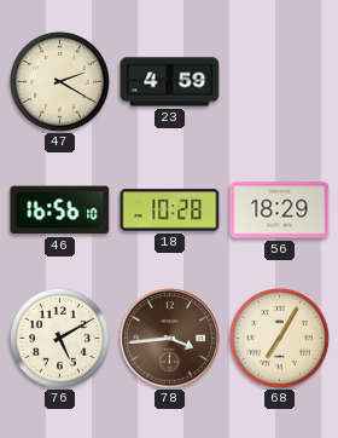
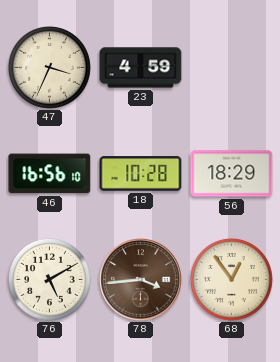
47: 2:20 -> 3:34 (49, 67)
68: 7:05 -> 12:54 (231, 279)
